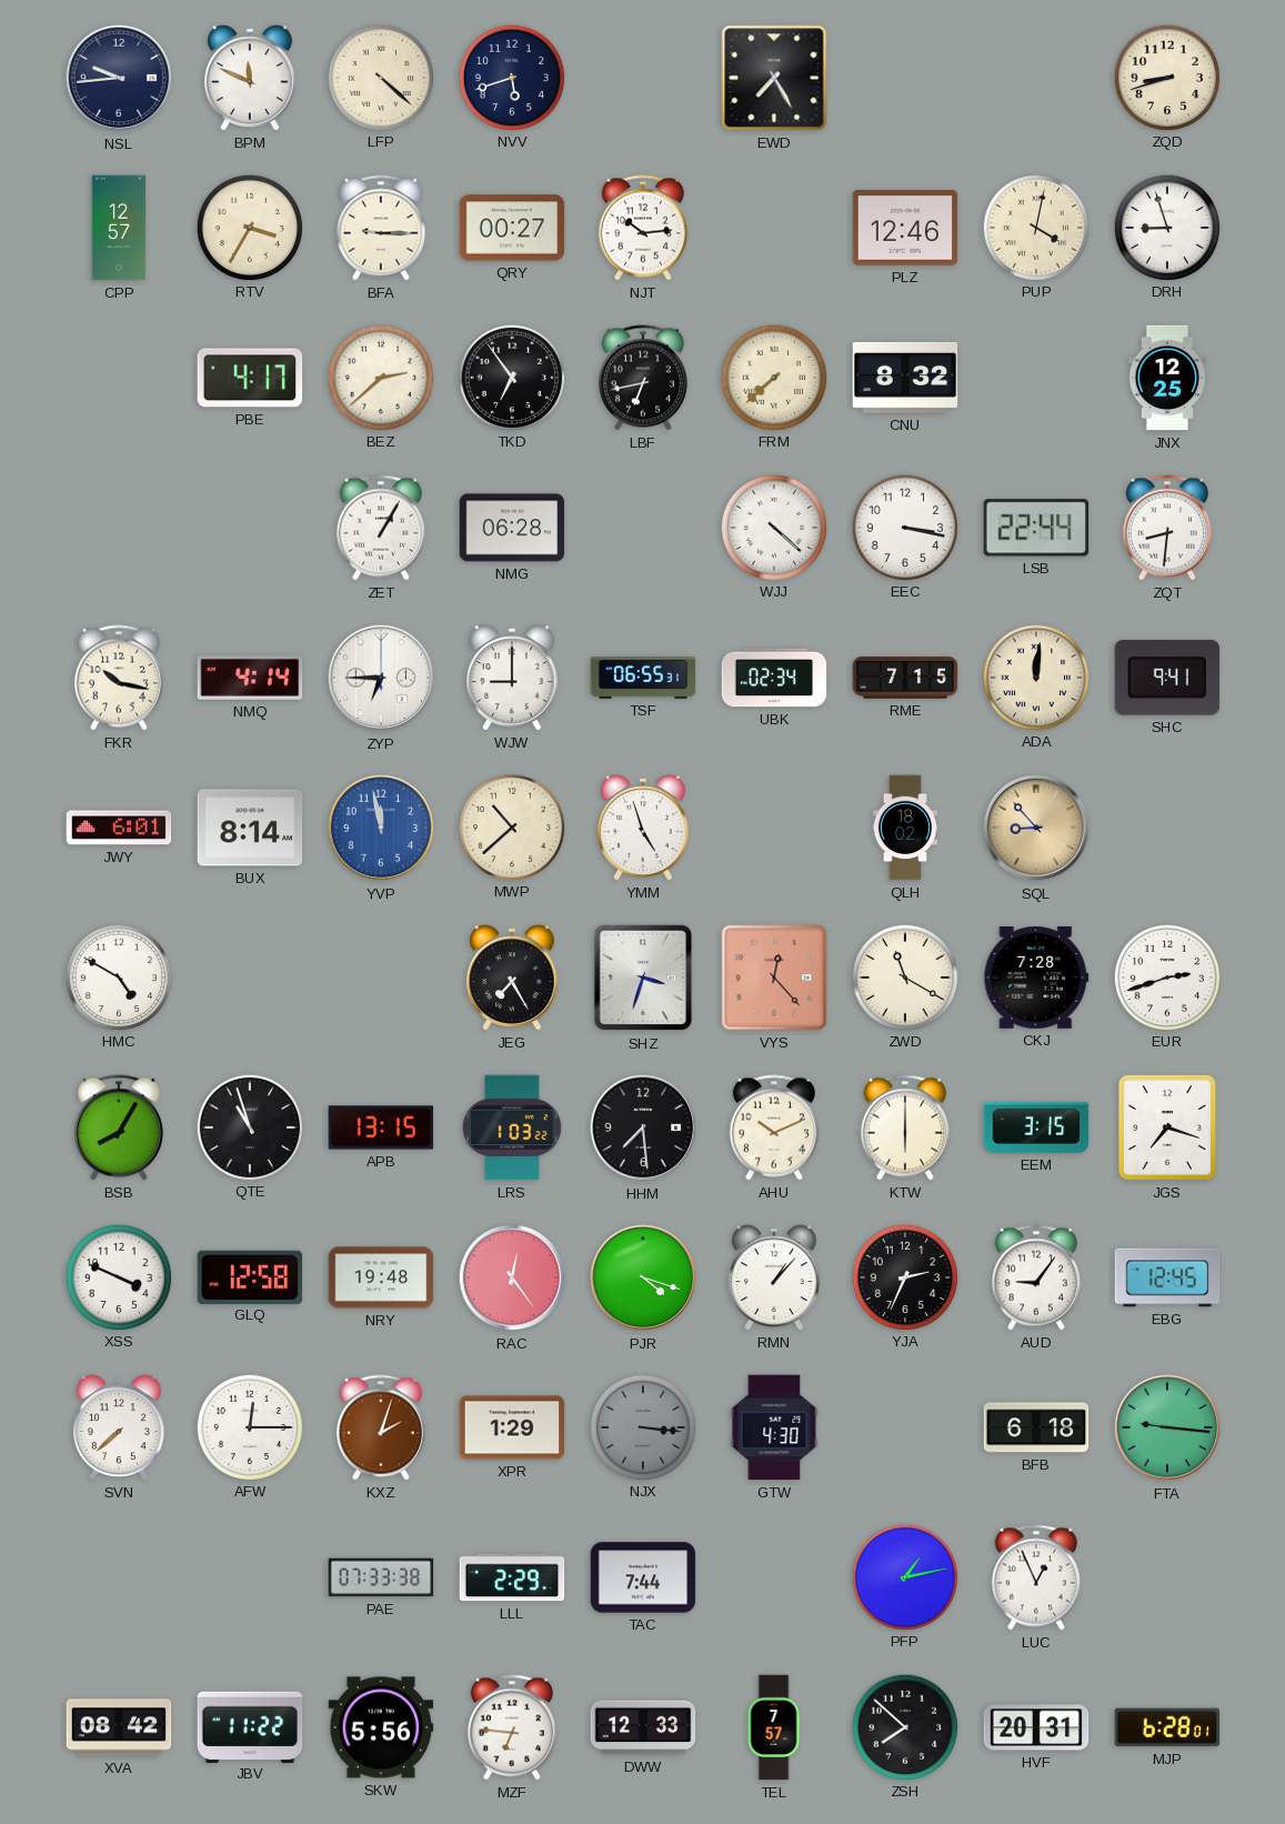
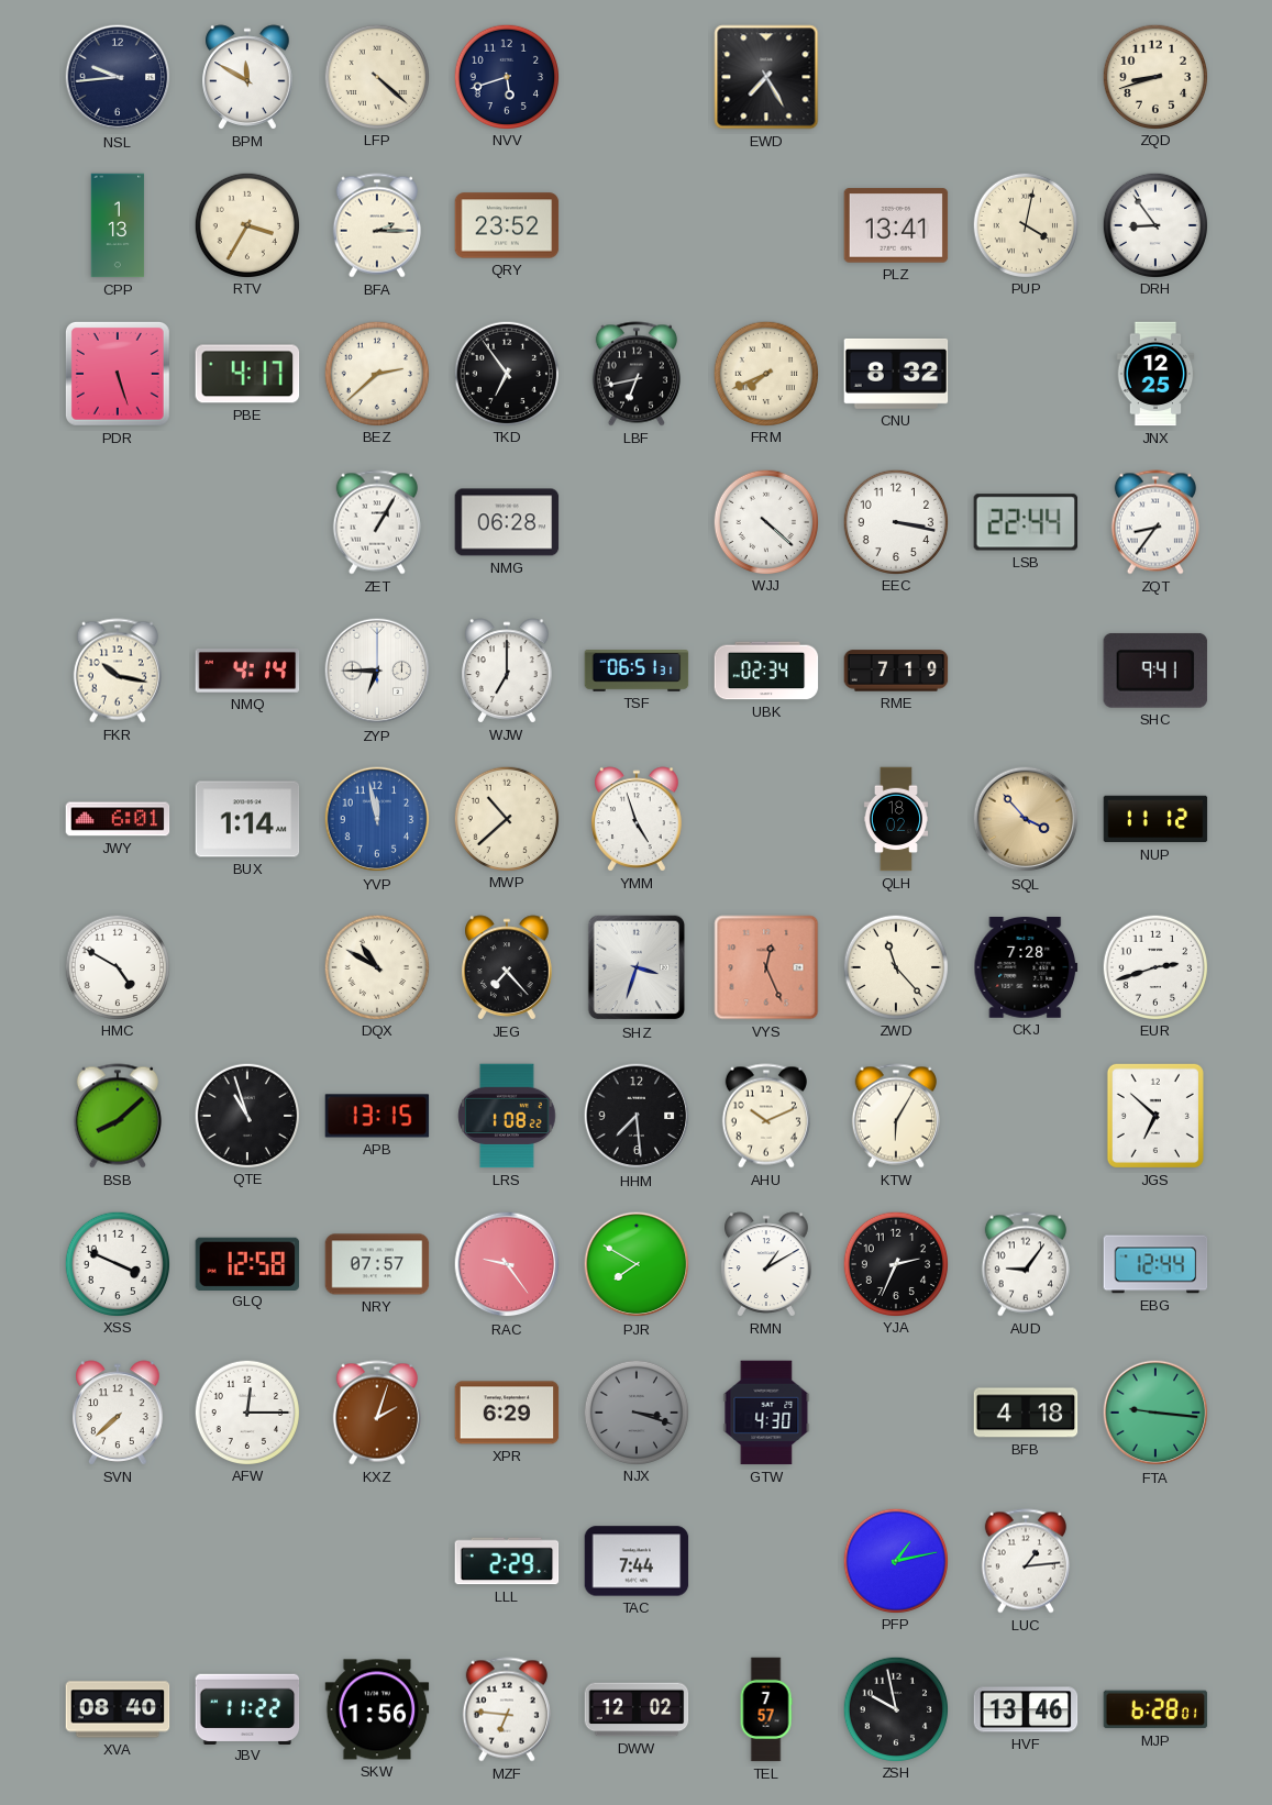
BPM: 11:49 -> 11:50 (247, 77)
CPP: 12:57 -> 1:13 (118, 225)
BFA: 9:15 -> 2:15 (377, 225)
QRY: 00:27 -> 23:52 (507, 225)
NJT: 10:14 -> none (643, 228)
PLZ: 12:46 -> 13:41 (896, 225)
DRH: 8:57 -> 8:54 (1154, 224)
PDR: none -> 5:27 (118, 374)
FRM: 7:38 -> 7:41 (765, 373)
ZQT: 8:31 -> 8:36 (1155, 522)
WJW: 9:00 -> 7:00 (507, 671)
TSF: 06:55 -> 06:51 (637, 672)
RME: 7:15 -> 7:19 (896, 671)
ADA: 12:01 -> none (1035, 677)
BUX: 8:14 -> 1:14 (247, 819)
SQL: 8:53 -> 3:53 (1026, 819)
NUP: none -> 11:12 (1155, 819)
DQX: none -> 10:50 (376, 966)
JEG: 7:25 -> 7:23 (507, 967)
VYS: 12:23 -> 12:26 (766, 967)
ZWD: 11:20 -> 11:23 (895, 966)
BSB: 8:05 -> 8:08 (118, 1116)
LRS: 1:03 -> 1:08 (507, 1116)
KTW: 6:00 -> 6:05 (896, 1116)
EEM: 3:15 -> none (1036, 1128)
JGS: 7:18 -> 6:52 (1155, 1116)
NRY: 19:48 -> 07:57 (377, 1264)
RAC: 12:24 -> 9:24 (507, 1264)
PJR: 4:18 -> 7:50 (637, 1264)
RMN: 1:07 -> 1:10 (766, 1264)
EBG: 12:45 -> 12:44 (1155, 1264)
XPR: 1:29 -> 6:29 (507, 1413)
NJX: 3:16 -> 3:18 (635, 1411)
BFB: 6:18 -> 4:18 (1026, 1413)
PAE: 07:33 -> none (381, 1577)
LUC: 12:56 -> 1:14 (1026, 1561)
XVA: 08:42 -> 08:40 (118, 1709)
SKW: 5:56 -> 1:56 (377, 1709)
DWW: 12:33 -> 12:02 (637, 1709)
ZSH: 7:52 -> 9:58 (895, 1708)
HVF: 20:31 -> 13:46 (1026, 1709)
